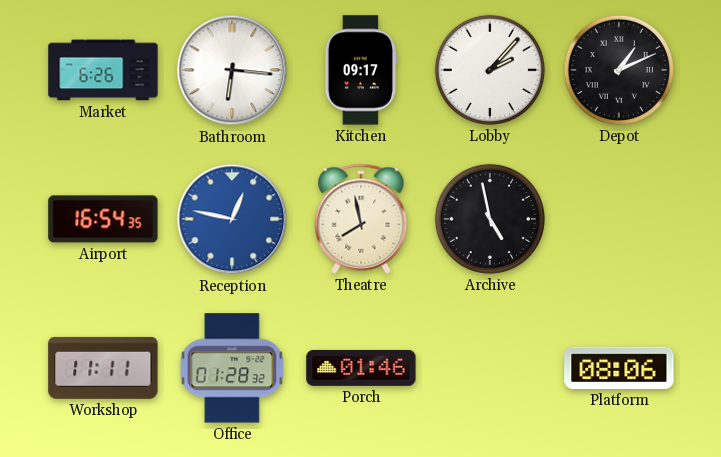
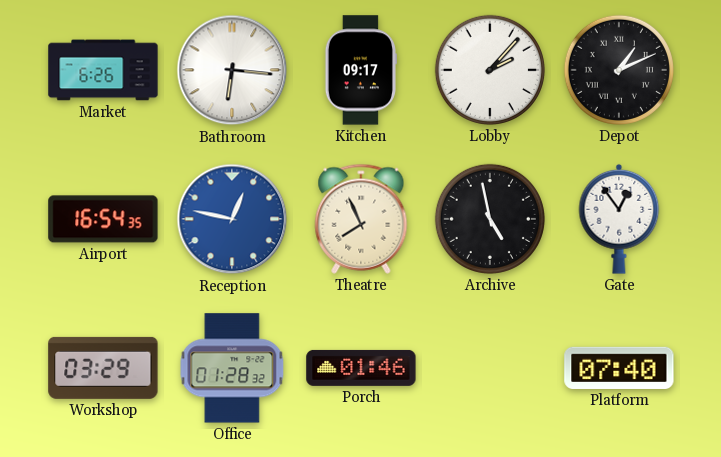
Theatre: 7:58 -> 7:56 (361, 219)
Gate: none -> 12:54 (619, 219)
Workshop: 11:11 -> 03:29 (103, 368)
Platform: 08:06 -> 07:40 (619, 368)
